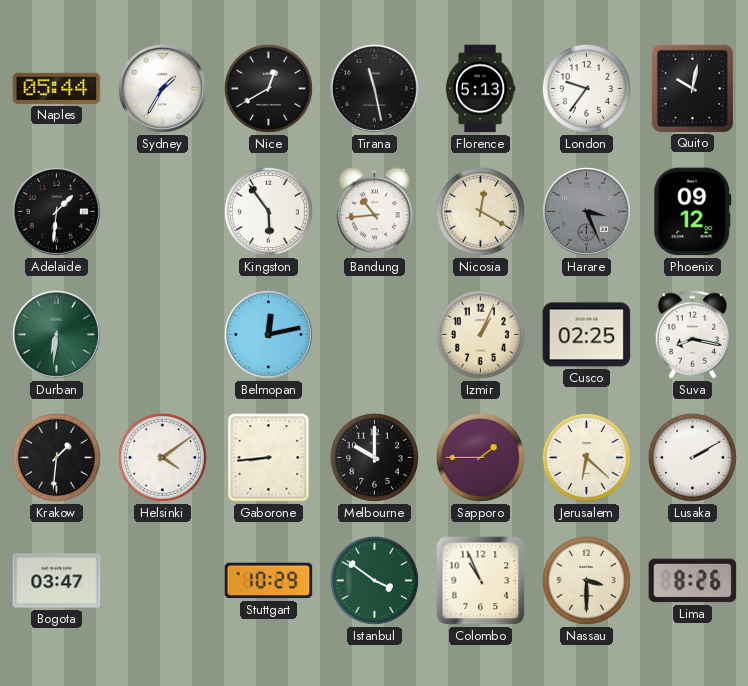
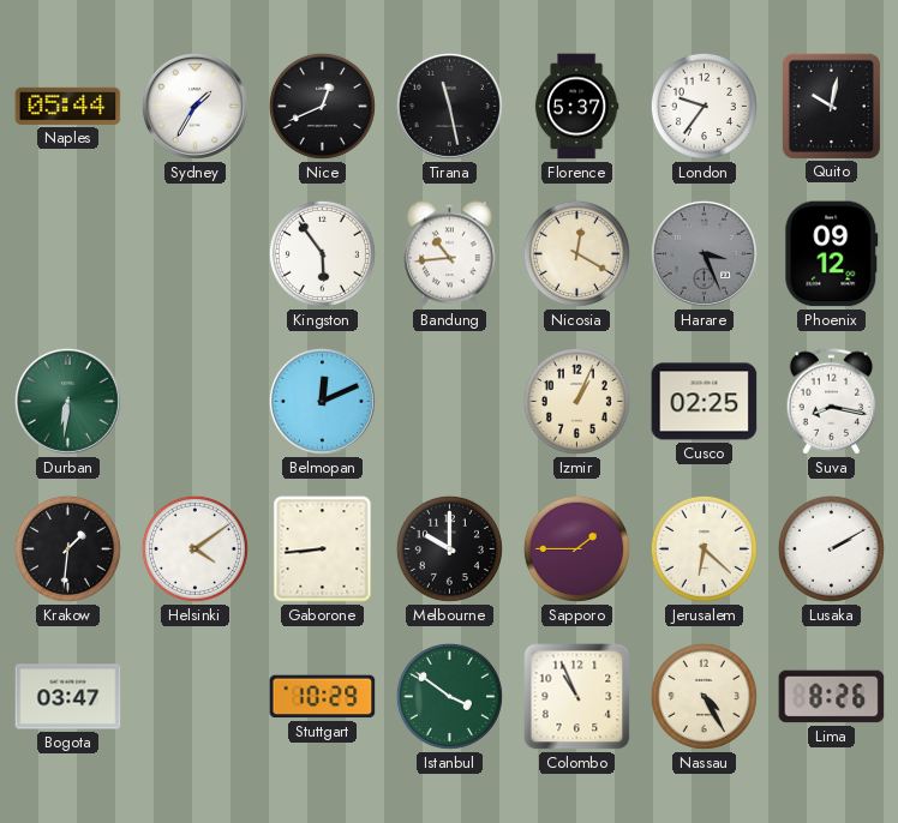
Nice: 12:40 -> 12:41 (322, 106)
Florence: 5:13 -> 5:37 (576, 107)
Adelaide: 1:31 -> none (56, 211)
Belmopan: 12:13 -> 12:11 (322, 401)
Nassau: 3:30 -> 4:25 (704, 696)
